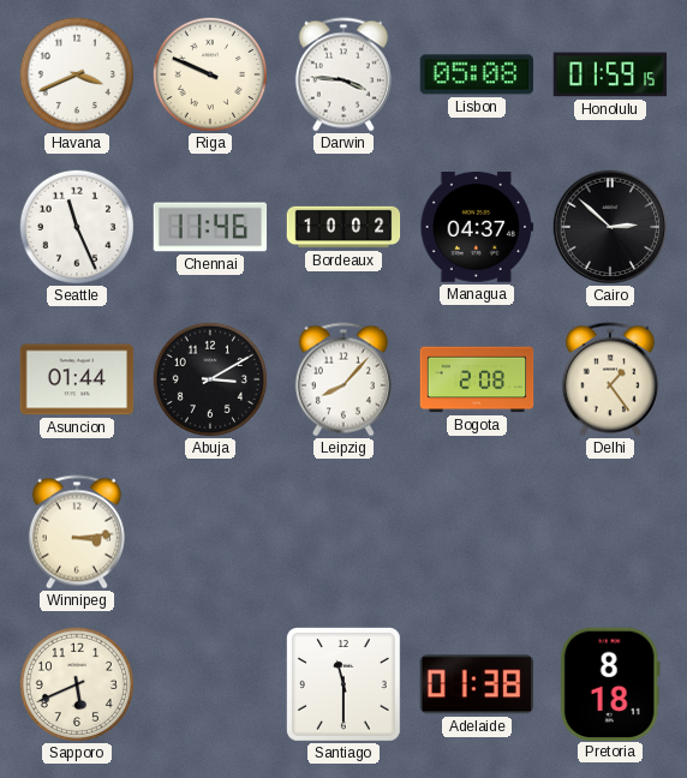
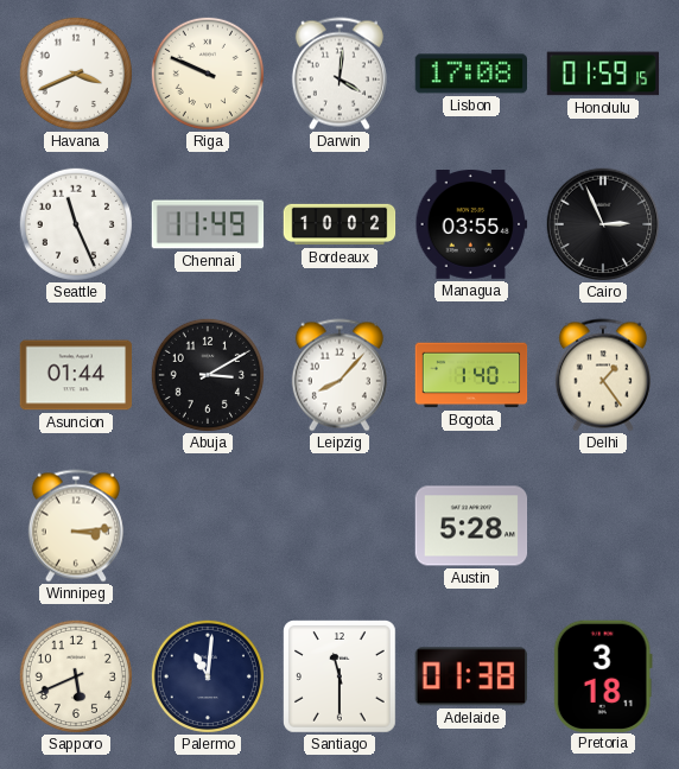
Darwin: 3:46 -> 4:01 (339, 74)
Lisbon: 05:08 -> 17:08 (471, 74)
Chennai: 11:46 -> 11:49 (208, 224)
Managua: 04:37 -> 03:55 (471, 225)
Cairo: 2:52 -> 2:56 (603, 224)
Bogota: 2:08 -> 1:40 (471, 375)
Austin: none -> 5:28 (471, 526)
Palermo: none -> 11:01 (208, 676)
Pretoria: 8:18 -> 3:18 (603, 675)
